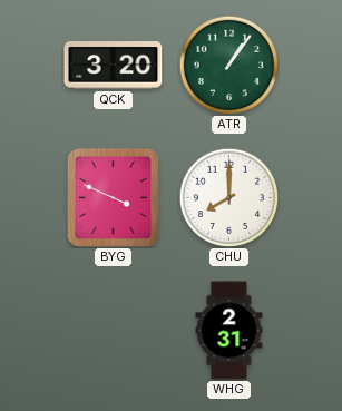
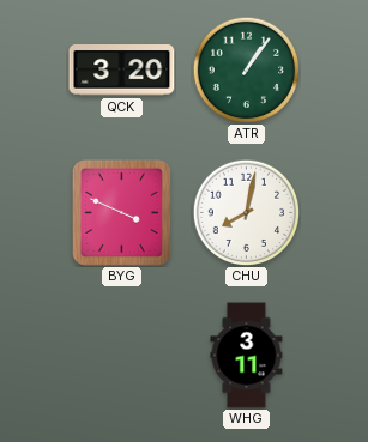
CHU: 8:00 -> 8:02 (246, 212)
WHG: 2:31 -> 3:11 (247, 356)
